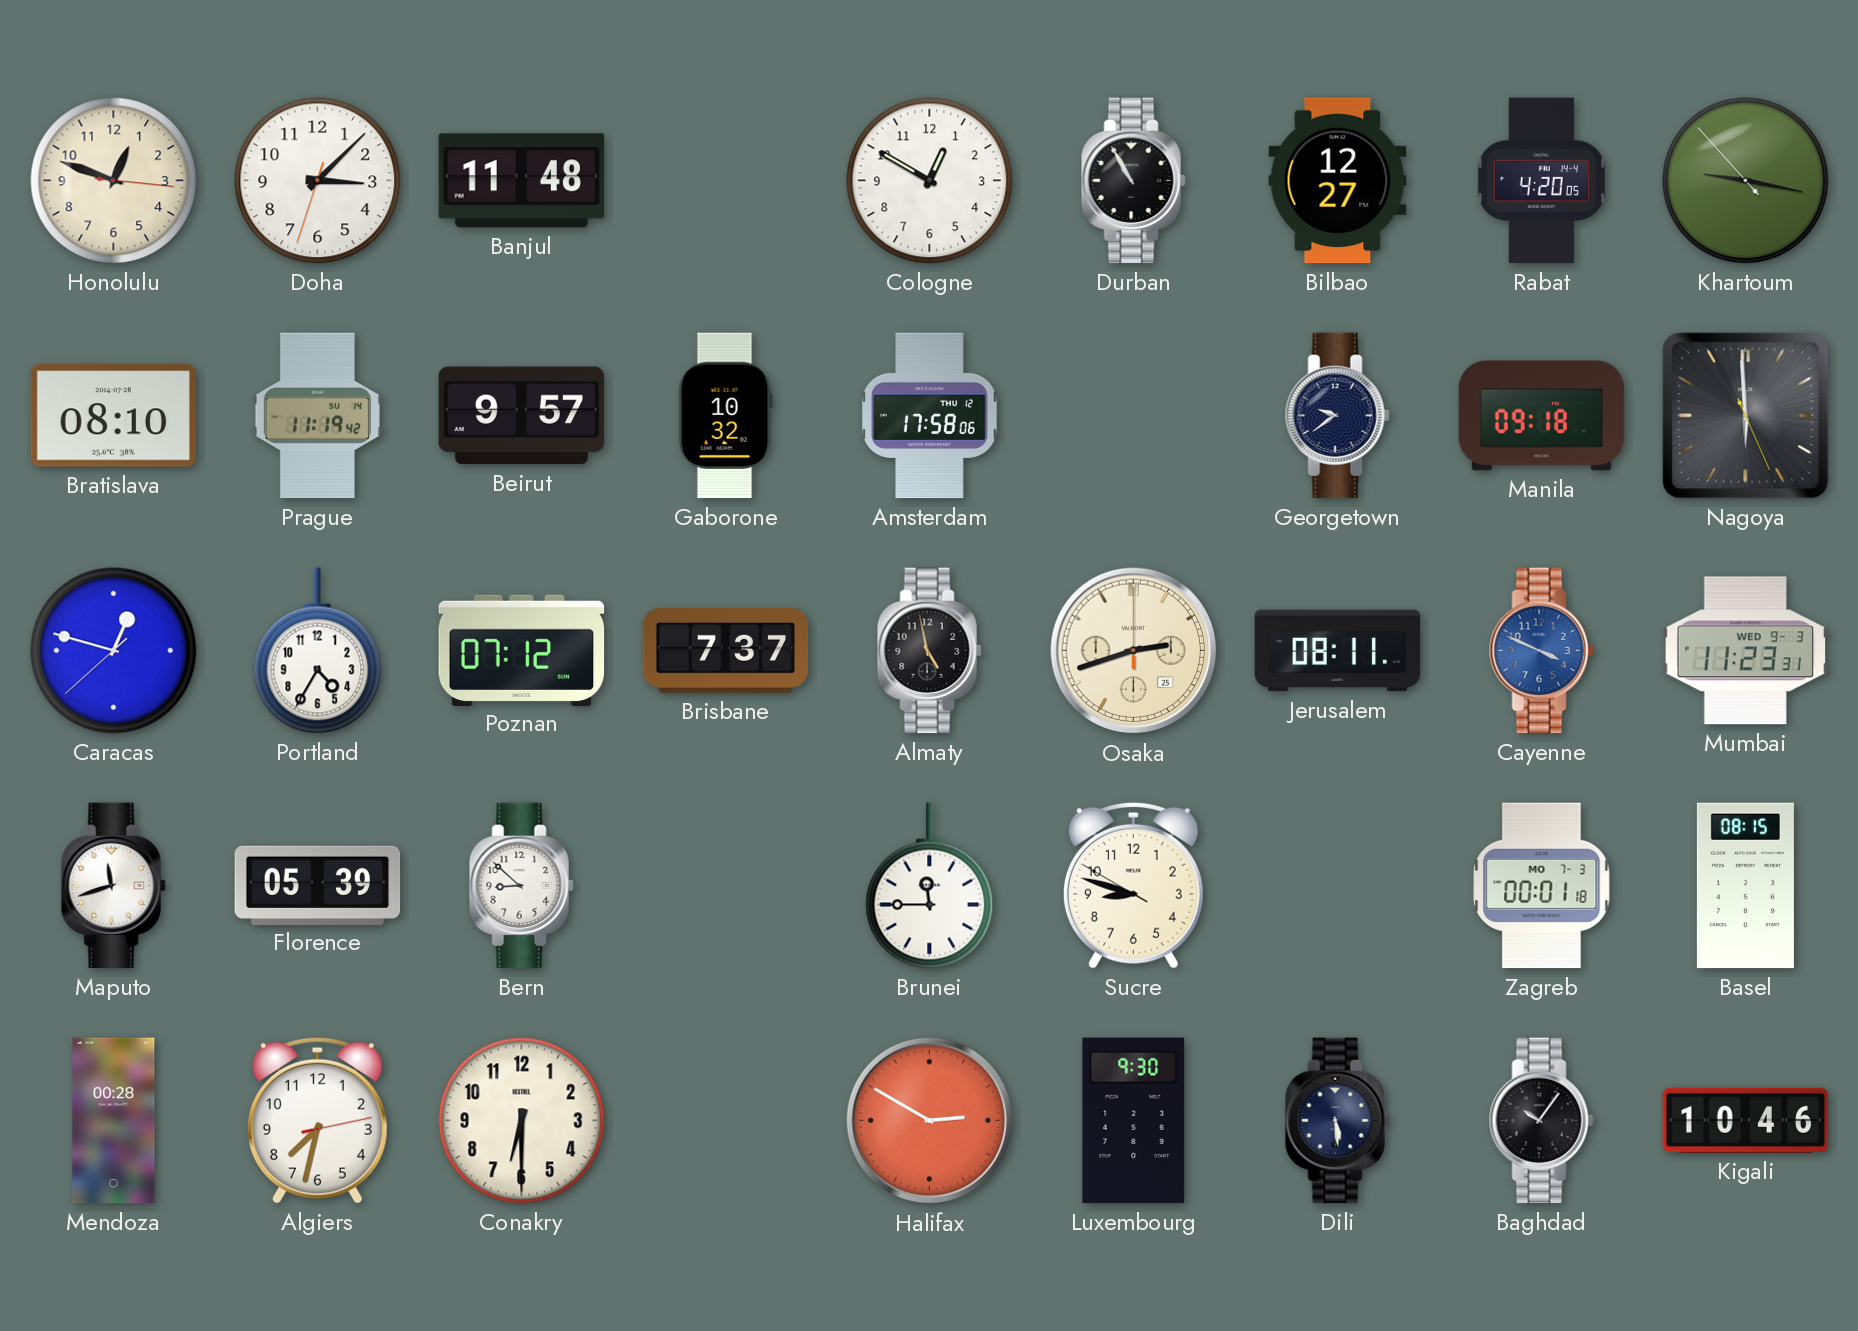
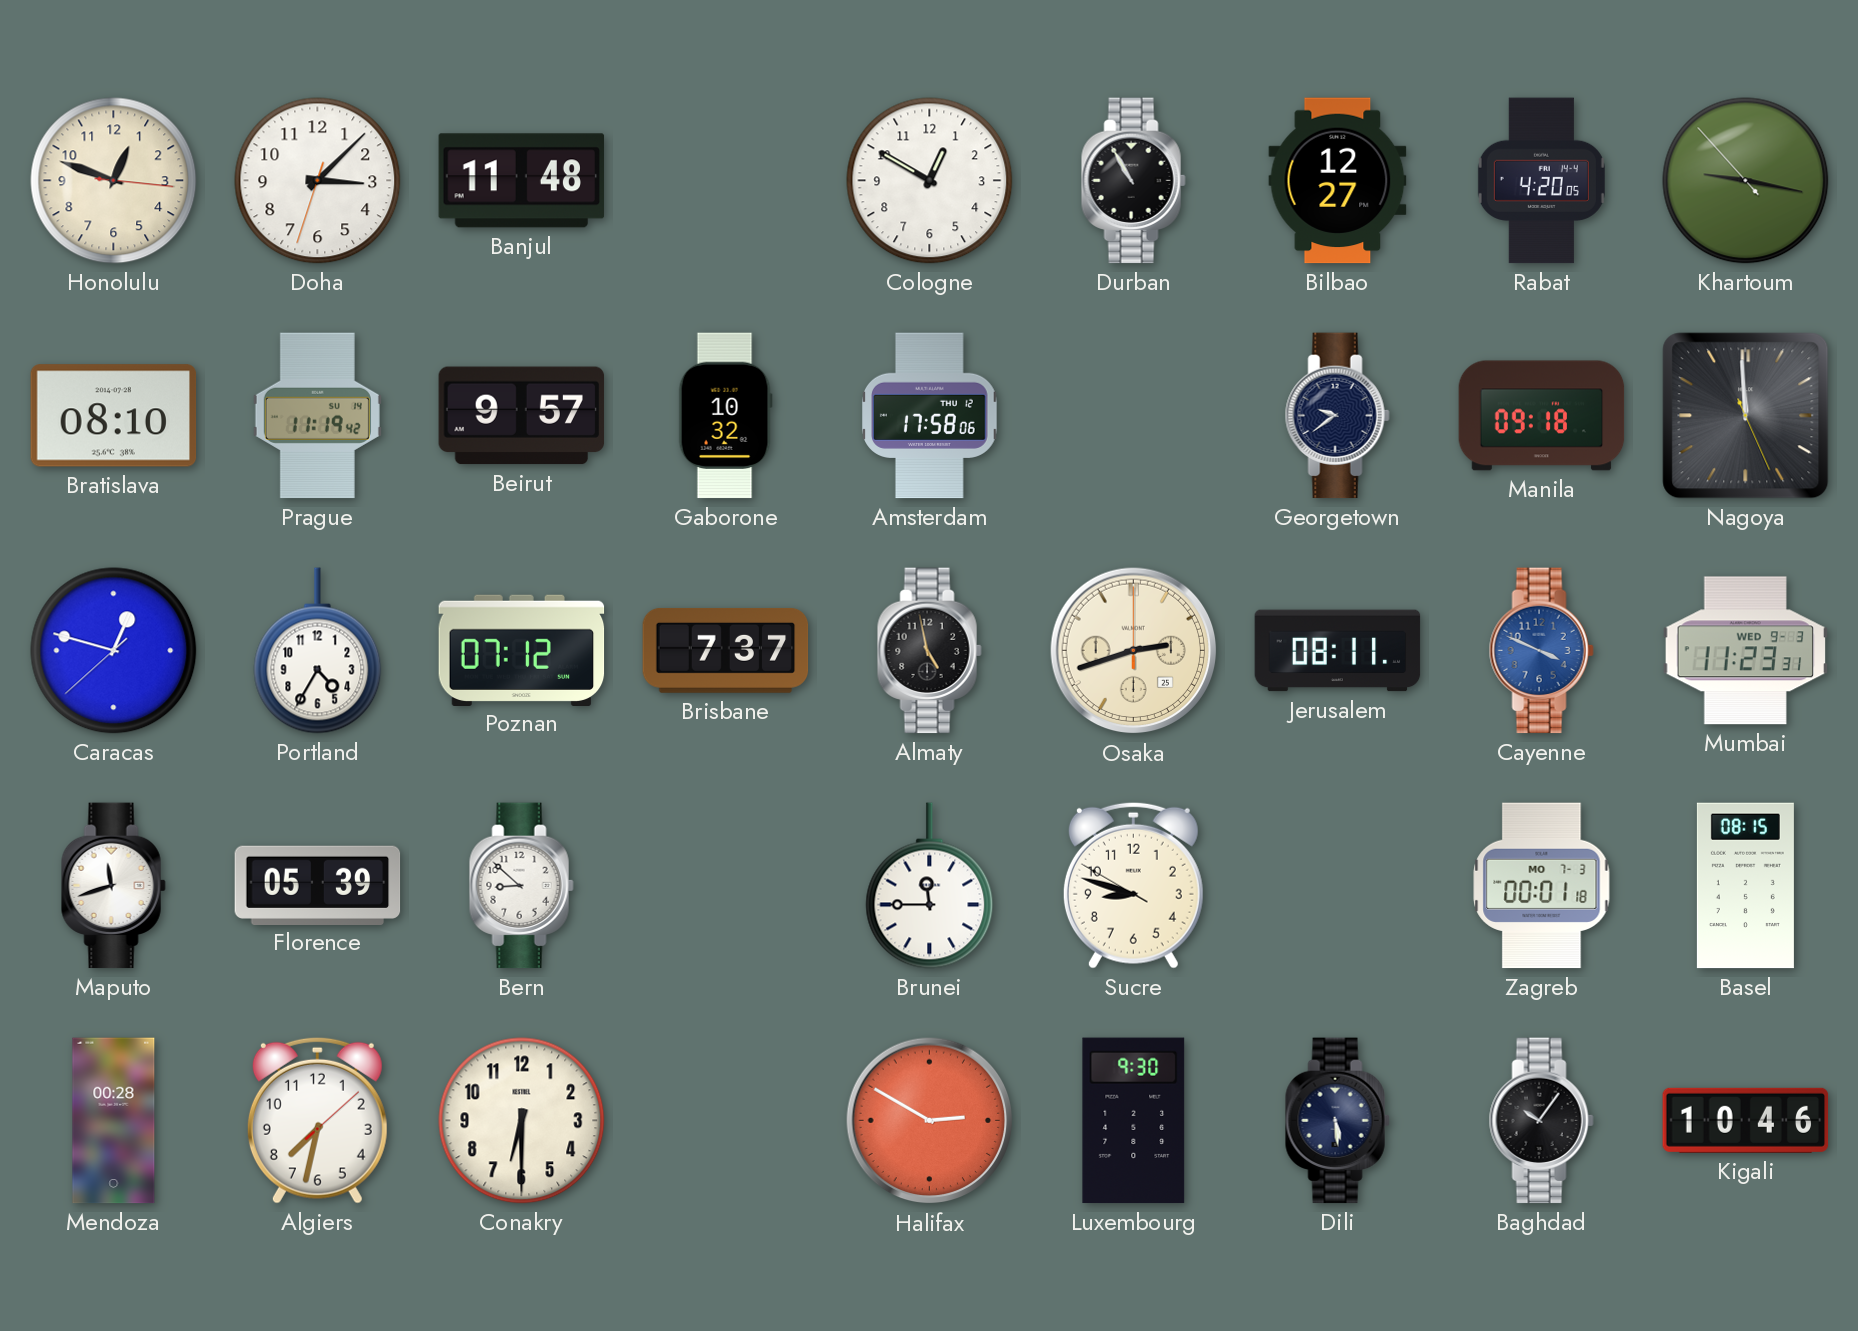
Nagoya: 5:59 -> 11:59 (1746, 416)
Algiers: 7:32:13 -> 7:32:08 (317, 1120)
